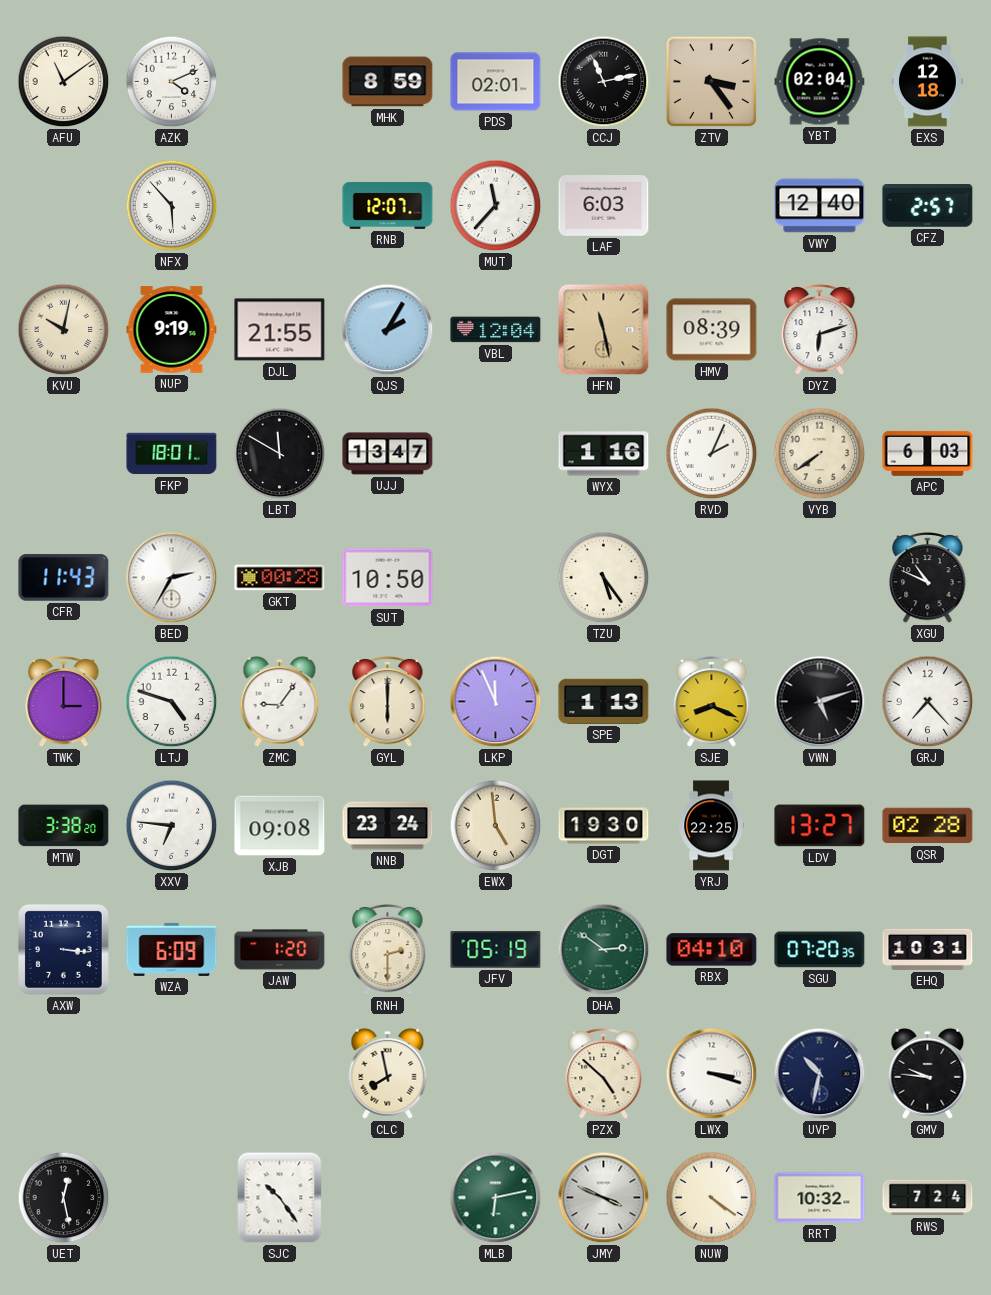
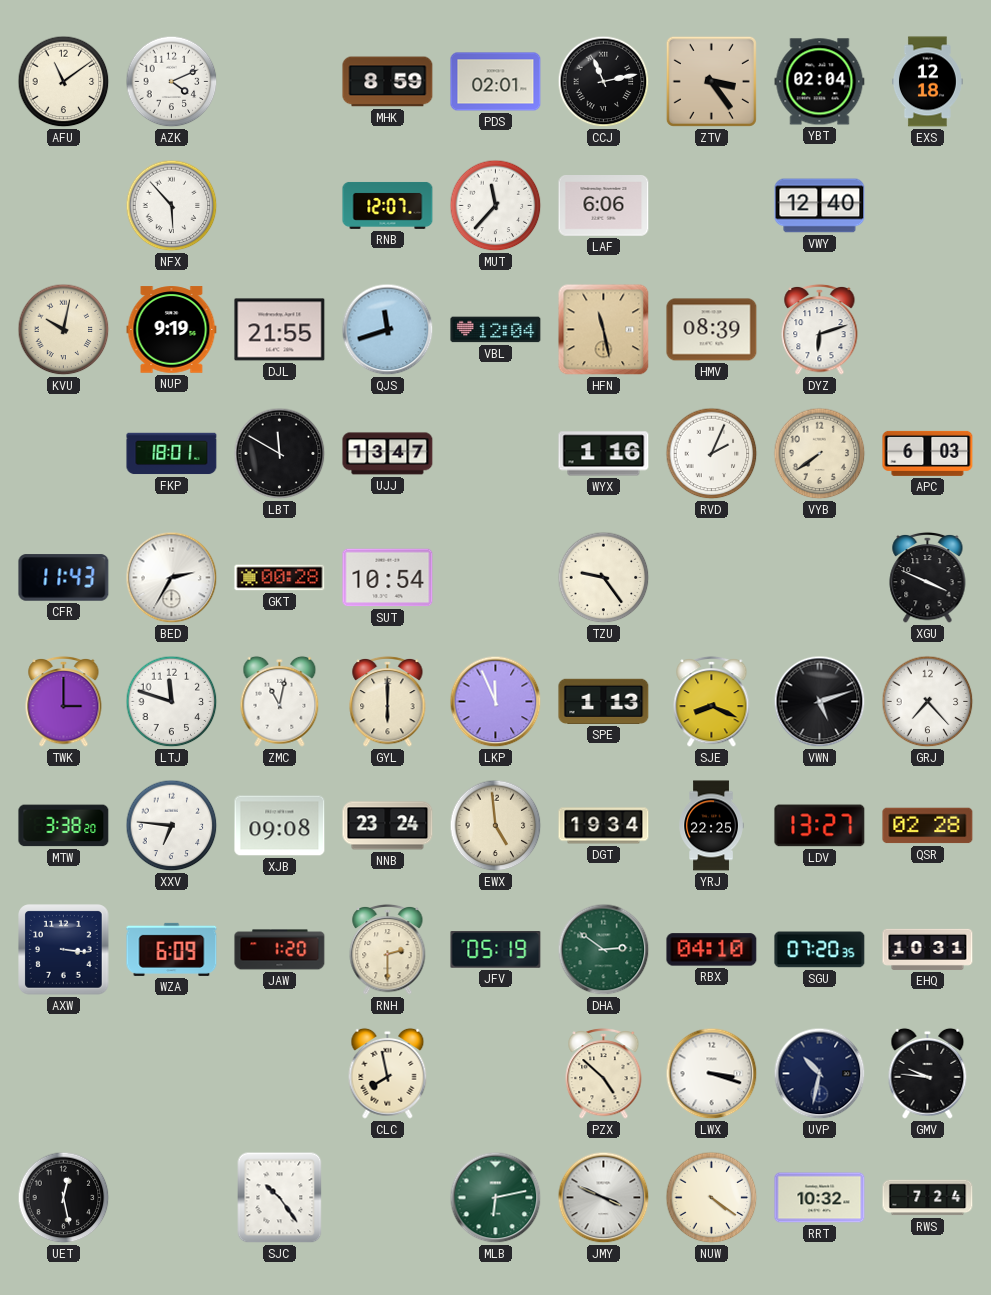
LAF: 6:03 -> 6:06 (604, 206)
CFZ: 2:57 -> none (928, 206)
QJS: 2:05 -> 11:42 (388, 330)
SUT: 10:50 -> 10:54 (388, 578)
TZU: 5:24 -> 9:24 (604, 578)
XGU: 10:49 -> 3:49 (928, 577)
LTJ: 4:48 -> 11:48 (172, 702)
ZMC: 9:06 -> 11:02 (280, 701)
DGT: 19:30 -> 19:34 (604, 826)
